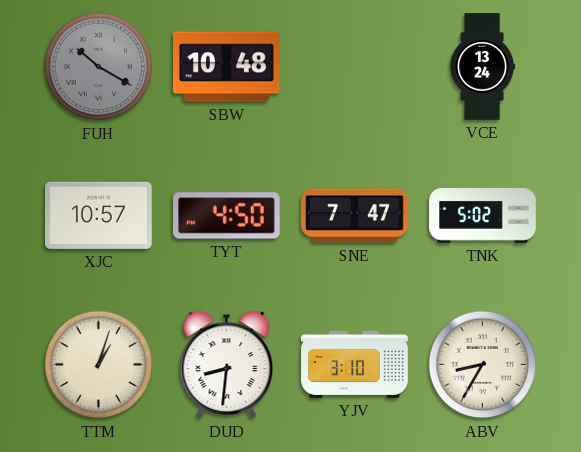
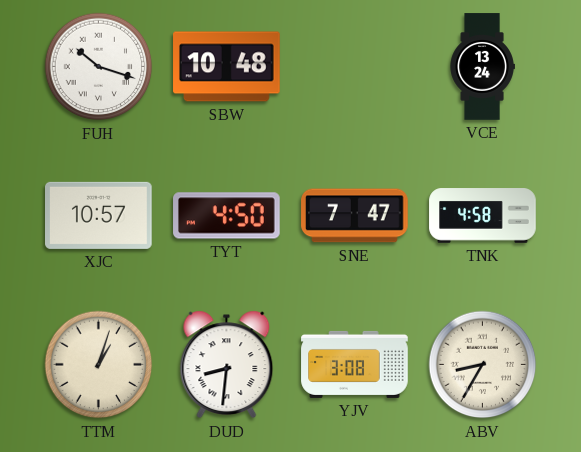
FUH: 10:20 -> 10:18 (99, 67)
FUH dial: grey -> white (99, 67)
TNK: 5:02 -> 4:58 (483, 216)
YJV: 3:10 -> 3:08 (355, 364)
